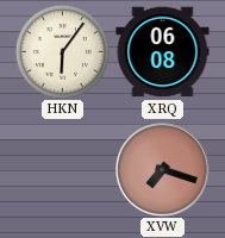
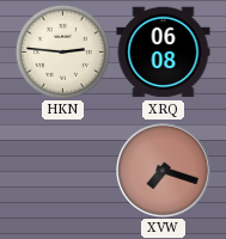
HKN: 6:06 -> 2:46 (62, 51)
